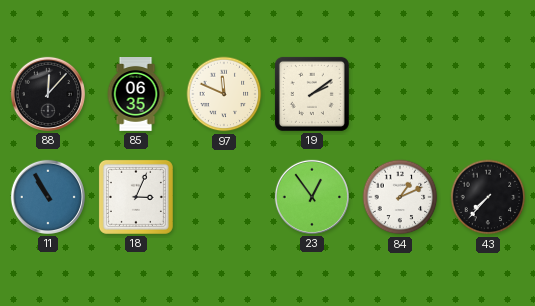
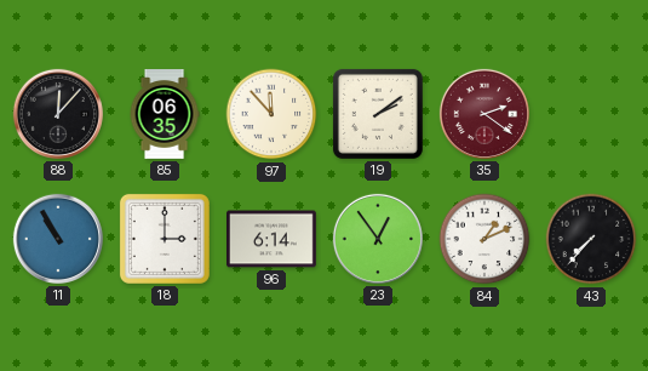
97: 11:49 -> 11:53 (271, 114)
35: none -> 2:21 (484, 114)
18: 3:04 -> 3:00 (165, 239)
96: none -> 6:14 (273, 239)
